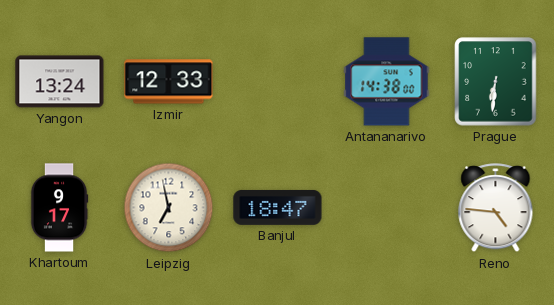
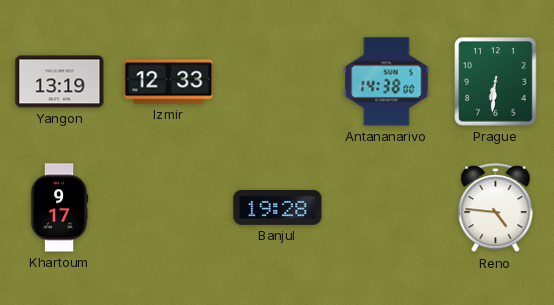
Yangon: 13:24 -> 13:19 (60, 82)
Leipzig: 6:58 -> none (169, 208)
Banjul: 18:47 -> 19:28 (278, 208)
